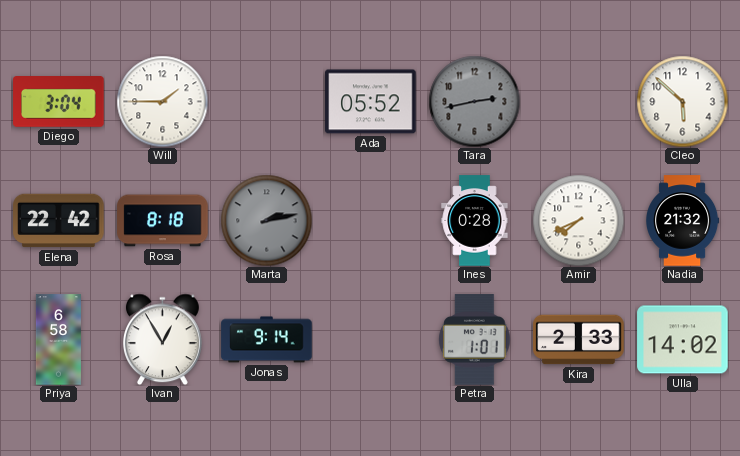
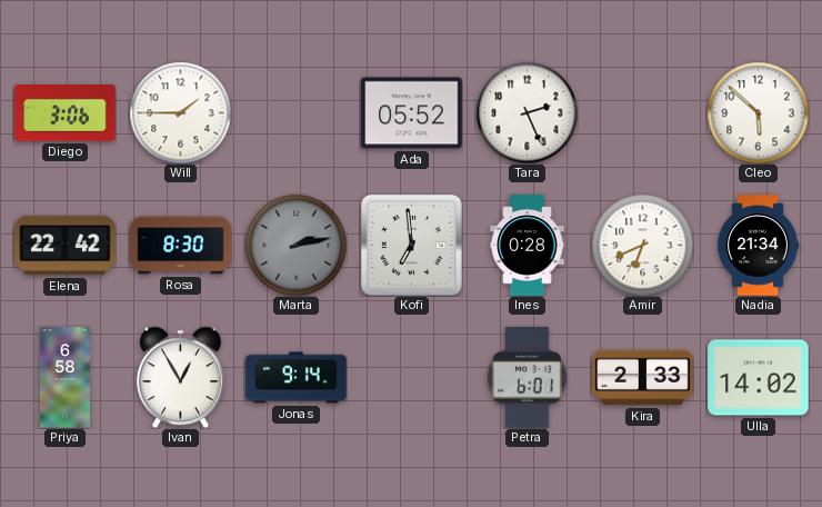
Diego: 3:04 -> 3:06 (66, 113)
Tara: 2:43 -> 2:26 (527, 112)
Tara dial: grey -> white (527, 112)
Rosa: 8:18 -> 8:30 (181, 246)
Kofi: none -> 6:59 (411, 245)
Amir: 7:41 -> 6:41 (642, 245)
Nadia: 21:32 -> 21:34 (759, 246)
Petra: 1:01 -> 6:01 (528, 378)
